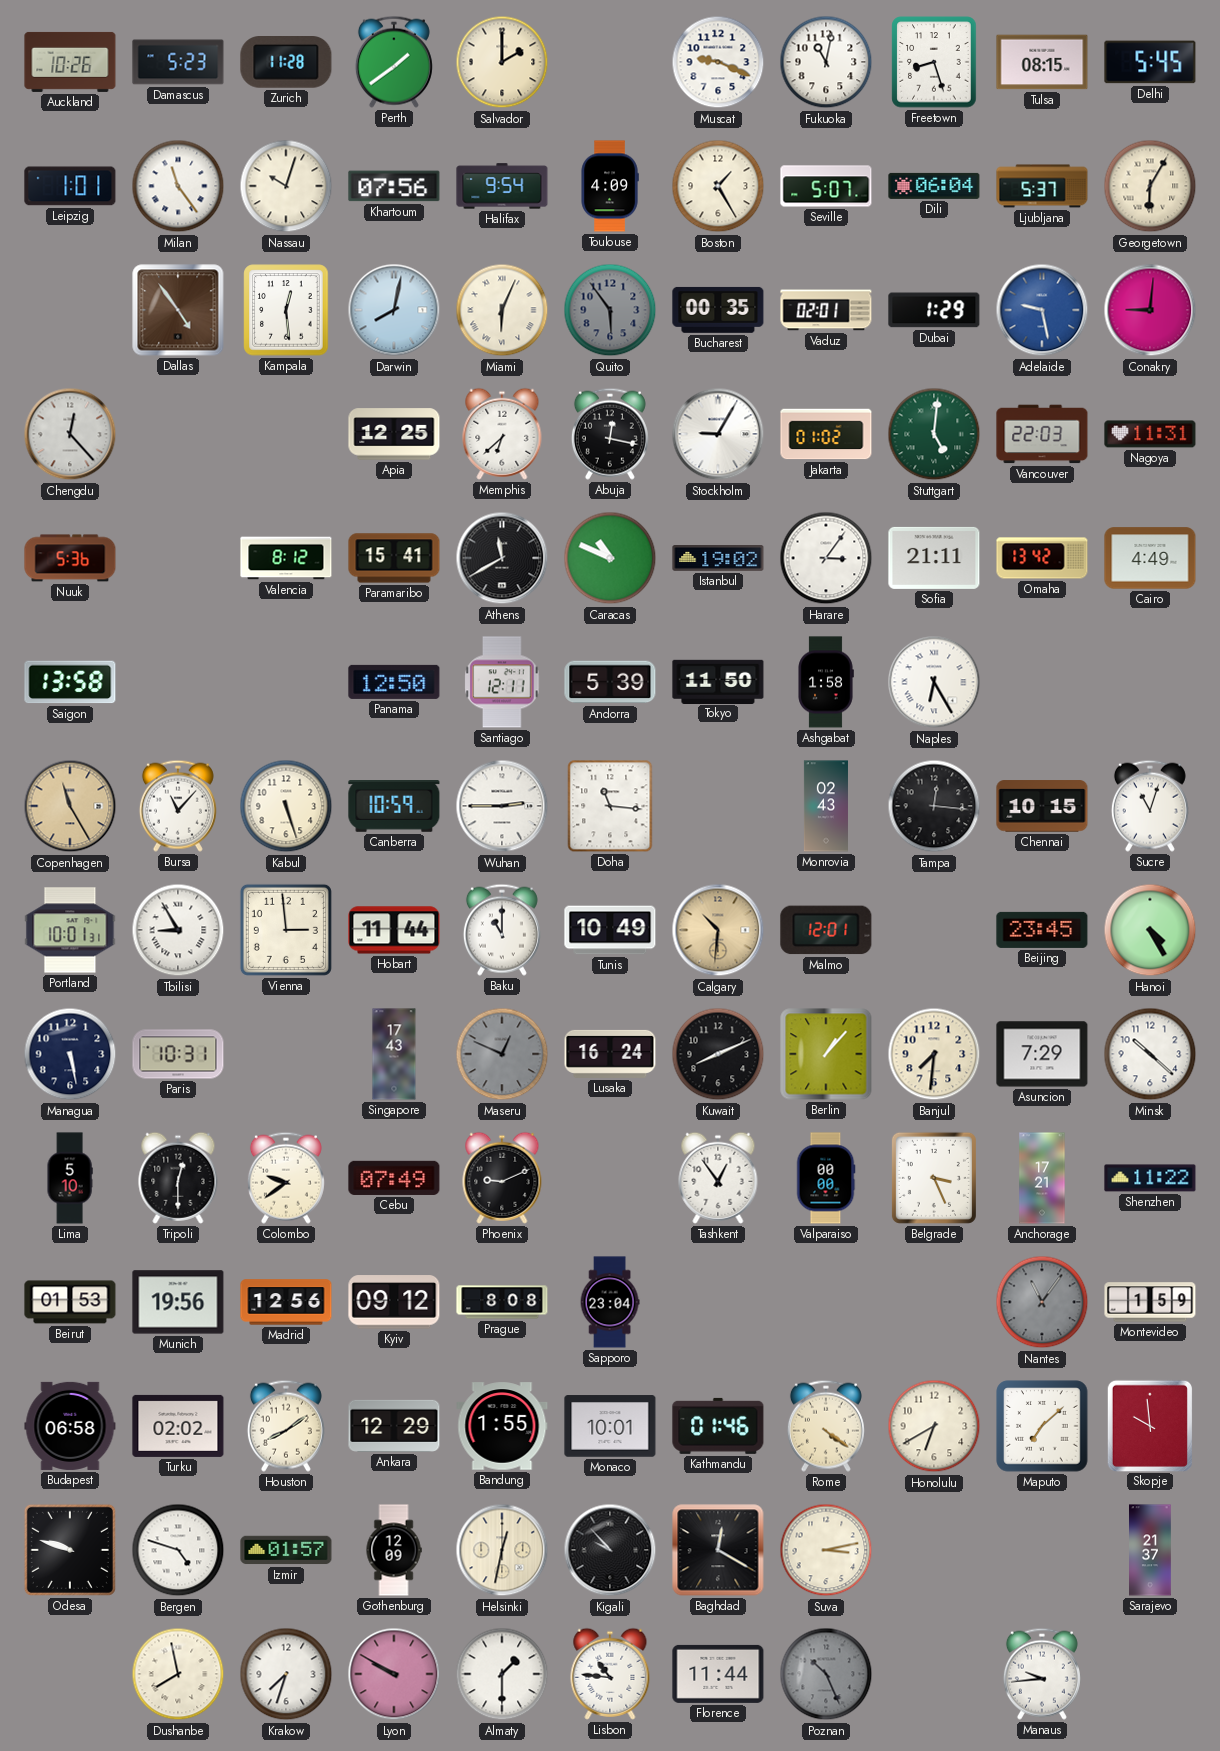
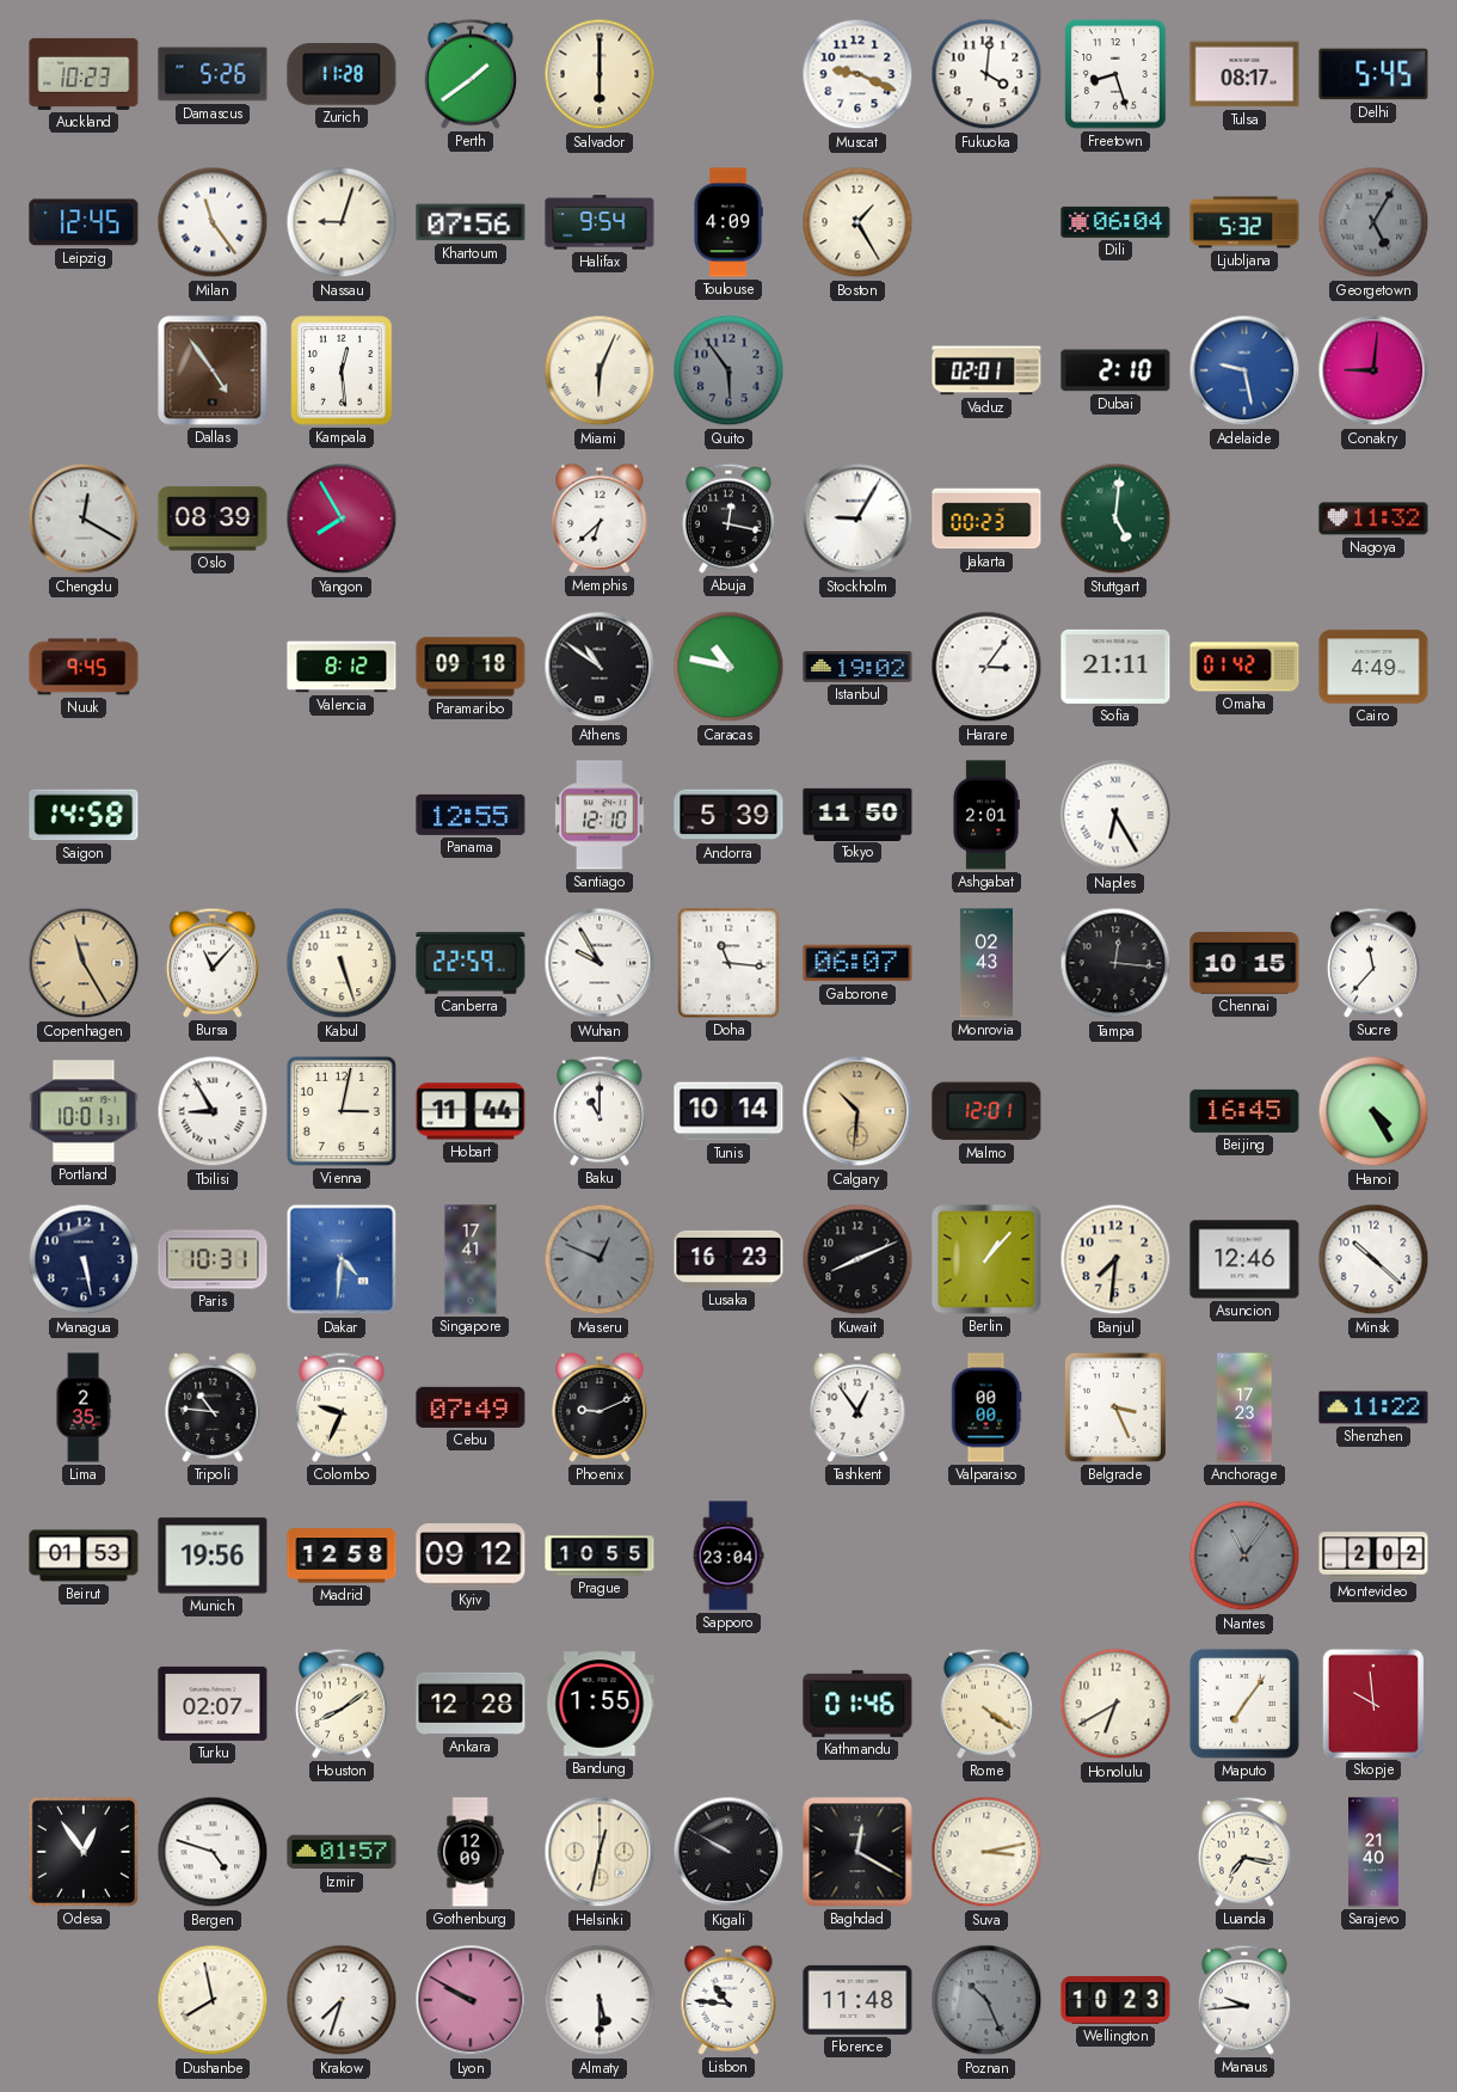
Auckland: 10:26 -> 10:23 (84, 74)
Damascus: 5:23 -> 5:26 (213, 74)
Salvador: 2:00 -> 6:00 (600, 74)
Fukuoka: 11:02 -> 4:01 (986, 74)
Tulsa: 08:15 -> 08:17 (1244, 74)
Leipzig: 1:01 -> 12:45 (84, 222)
Nassau: 10:03 -> 9:03 (342, 222)
Seville: 5:07 -> none (826, 186)
Ljubljana: 5:37 -> 5:32 (1244, 222)
Georgetown: 6:05 -> 5:05 (1373, 222)
Georgetown dial: cream -> grey (1373, 222)
Darwin: 8:02 -> none (394, 310)
Bucharest: 00:35 -> none (718, 310)
Dubai: 1:29 -> 2:10 (1115, 370)
Chengdu: 12:23 -> 12:20 (84, 519)
Oslo: none -> 08:39 (213, 519)
Yangon: none -> 7:55 (342, 519)
Apia: 12:25 -> none (394, 434)
Jakarta: 01:02 -> 00:23 (986, 519)
Vancouver: 22:03 -> none (1042, 434)
Nagoya: 11:31 -> 11:32 (1373, 519)
Nuuk: 5:36 -> 9:45 (84, 667)
Paramaribo: 15:41 -> 09:18 (471, 667)
Athens: 11:40 -> 10:51 (600, 667)
Caracas: 10:49 -> 10:47 (728, 667)
Omaha: 13:42 -> 01:42 (1244, 667)
Saigon: 13:58 -> 14:58 (84, 815)
Panama: 12:50 -> 12:55 (471, 815)
Santiago: 12:11 -> 12:10 (600, 815)
Ashgabat: 1:58 -> 2:01 (986, 815)
Canberra: 10:59 -> 22:59 (471, 964)
Wuhan: 2:45 -> 9:55 (600, 963)
Gaborone: none -> 06:07 (857, 963)
Sucre: 11:03 -> 11:37 (1373, 963)
Vienna: 2:59 -> 3:02 (342, 1111)
Tunis: 10:49 -> 10:14 (728, 1111)
Beijing: 23:45 -> 16:45 (1244, 1111)
Dakar: none -> 4:31 (342, 1259)
Singapore: 17:43 -> 17:41 (471, 1259)
Lusaka: 16:24 -> 16:23 (728, 1259)
Asuncion: 7:29 -> 12:46 (1244, 1259)
Lima: 5:10 -> 2:35 (84, 1407)
Tripoli: 12:30 -> 10:46 (213, 1407)
Colombo: 9:39 -> 9:34 (342, 1407)
Anchorage: 17:21 -> 17:23 (1244, 1407)
Madrid: 12:56 -> 12:58 (342, 1556)
Prague: 8:08 -> 10:55 (600, 1556)
Montevideo: 1:59 -> 2:02 (1373, 1556)
Budapest: 06:58 -> none (70, 1426)
Turku: 02:02 -> 02:07 (213, 1704)
Ankara: 12:29 -> 12:28 (471, 1704)
Monaco: 10:01 -> none (610, 1426)
Maputo: 7:08 -> 7:06 (1244, 1704)
Odesa: 9:48 -> 12:54 (84, 1852)
Kigali: 9:53 -> 9:50 (728, 1852)
Luanda: none -> 7:17 (1244, 1852)
Sarajevo: 21:37 -> 21:40 (1373, 1852)
Almaty: 1:30 -> 5:30 (600, 2000)
Florence: 11:44 -> 11:48 (857, 2000)
Wellington: none -> 10:23 (1115, 2000)
